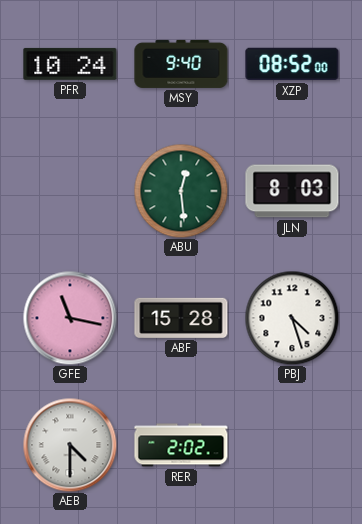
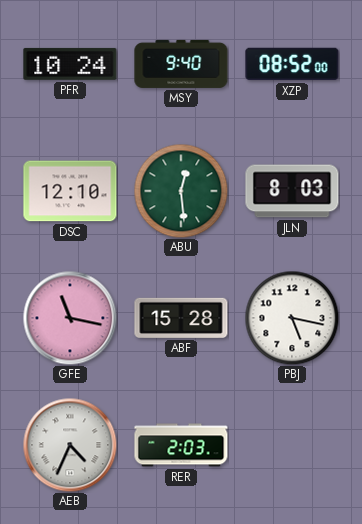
DSC: none -> 12:10 (70, 191)
PBJ: 4:27 -> 5:17 (292, 318)
AEB: 4:30 -> 4:34 (70, 445)
RER: 2:02 -> 2:03 (181, 445)
